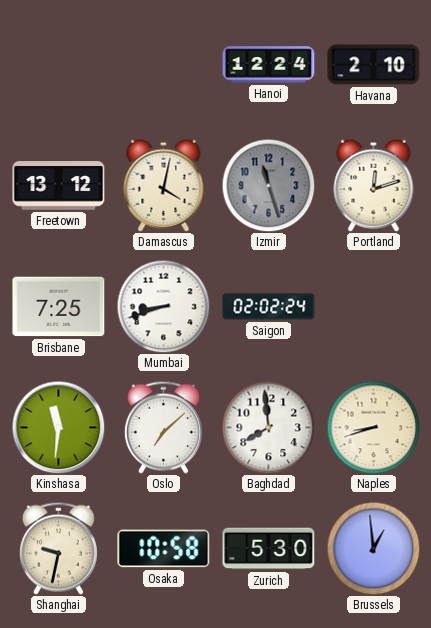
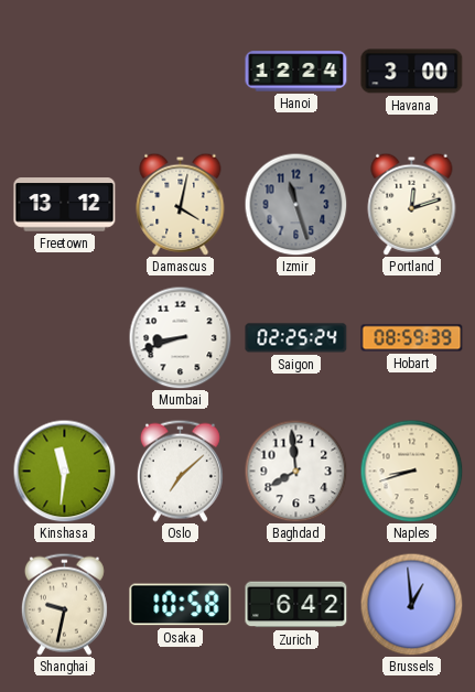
Havana: 2:10 -> 3:00 (412, 72)
Brisbane: 7:25 -> none (59, 307)
Saigon: 02:02 -> 02:25 (296, 338)
Hobart: none -> 08:59 (412, 338)
Zurich: 5:30 -> 6:42 (296, 605)
